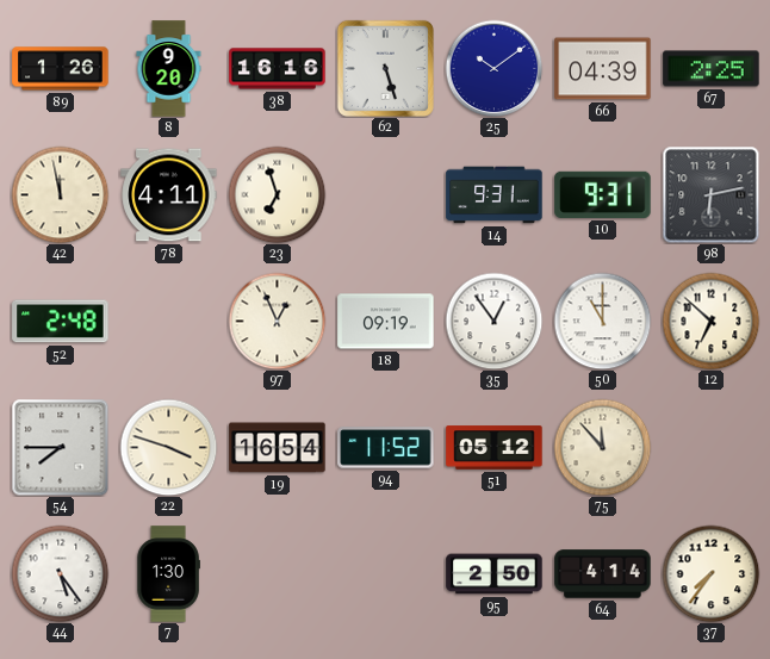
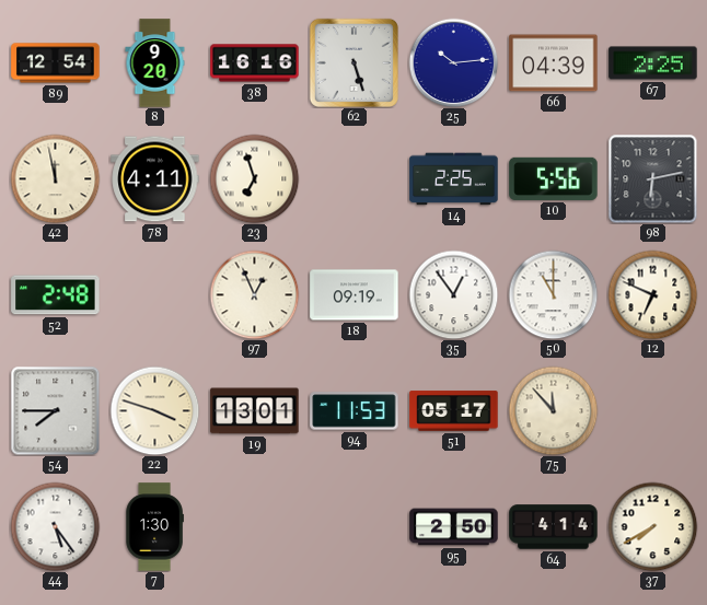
89: 1:26 -> 12:54 (56, 63)
25: 10:09 -> 10:14 (453, 62)
14: 9:31 -> 2:25 (454, 179)
10: 9:31 -> 5:56 (554, 178)
12: 6:52 -> 6:49 (652, 294)
19: 16:54 -> 13:01 (255, 411)
94: 11:52 -> 11:53 (355, 411)
51: 05:12 -> 05:17 (454, 411)
37: 7:36 -> 7:40 (652, 526)
